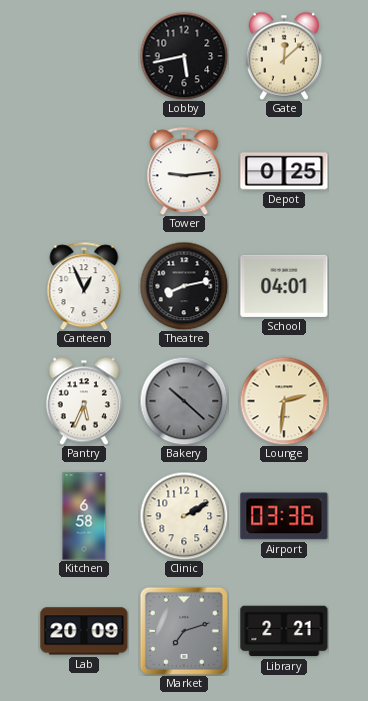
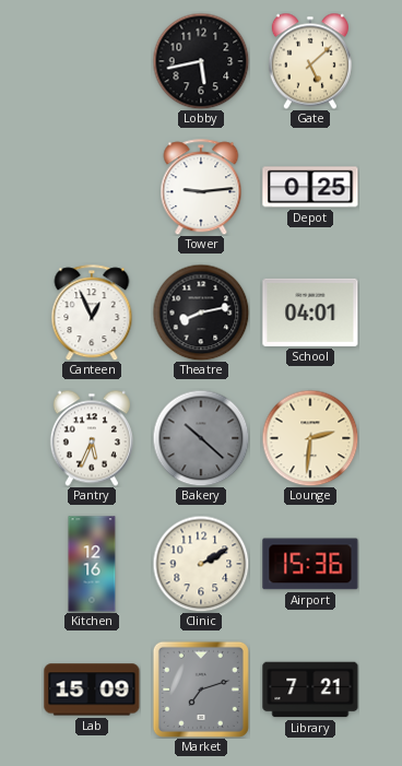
Gate: 12:08 -> 5:08 (310, 61)
Kitchen: 6:58 -> 12:16 (92, 564)
Airport: 03:36 -> 15:36 (310, 564)
Lab: 20:09 -> 15:09 (92, 690)
Library: 2:21 -> 7:21 (310, 690)
